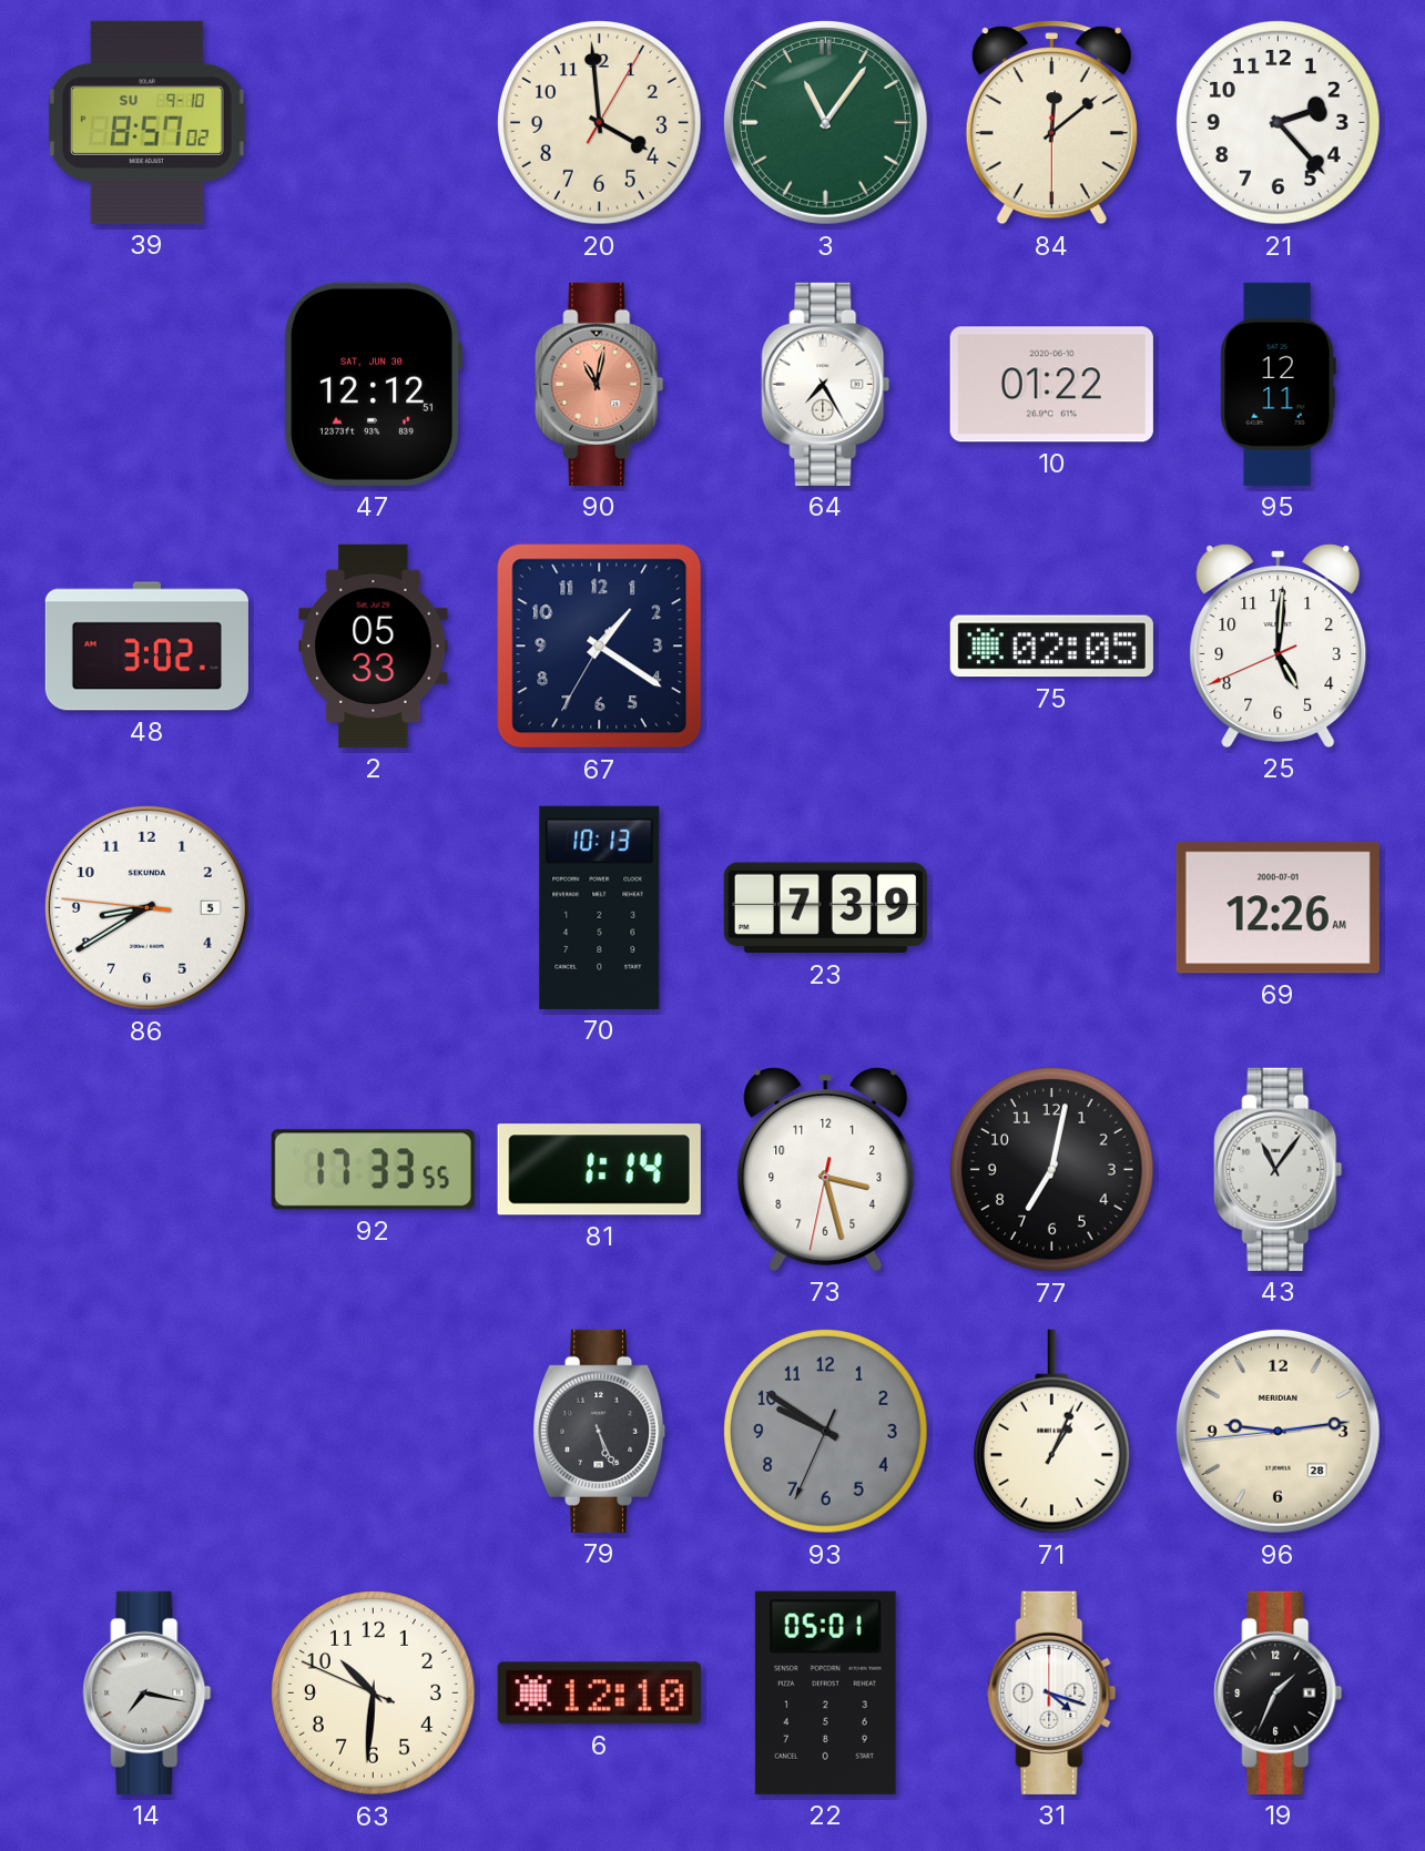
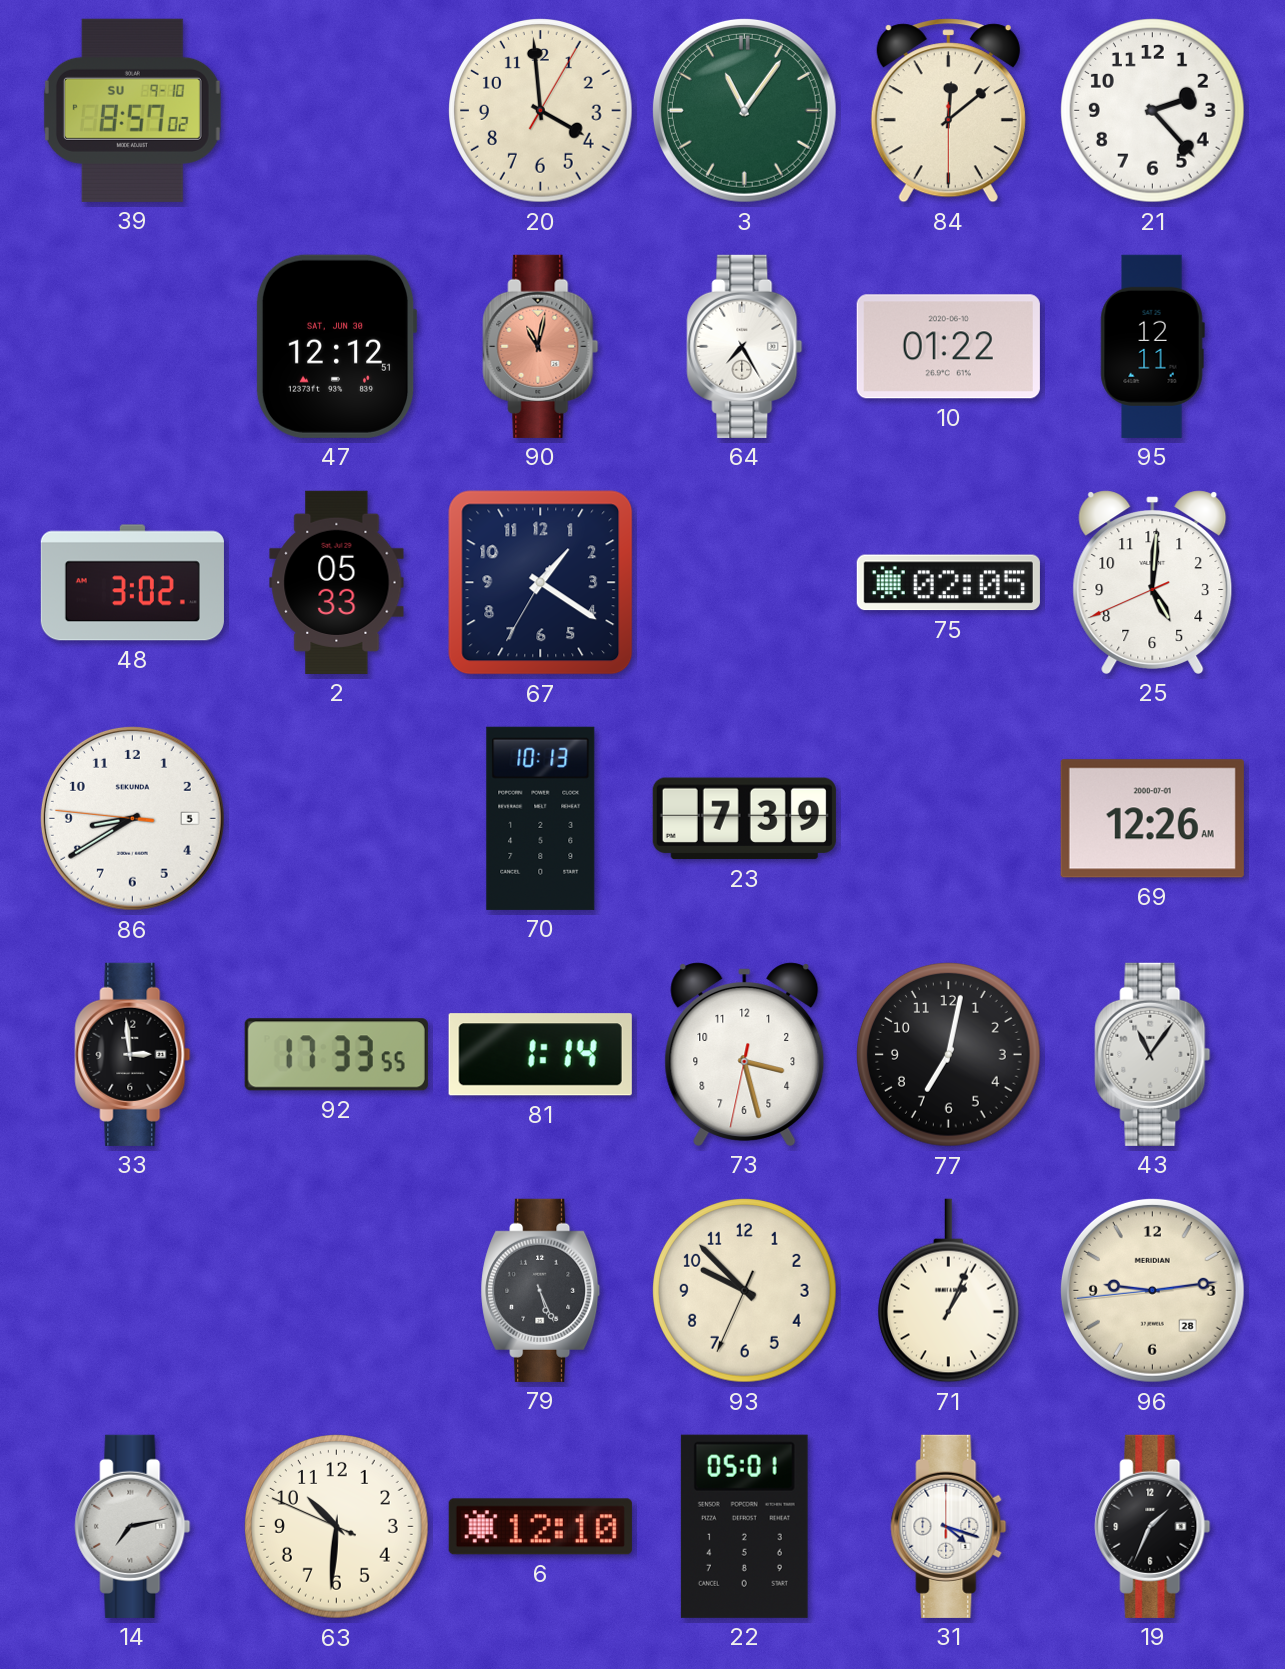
33: none -> 2:59 (133, 1054)
93: 9:50 -> 9:52 (745, 1291)
93 dial: grey -> cream (745, 1291)
14: 7:17 -> 7:13 (133, 1526)
